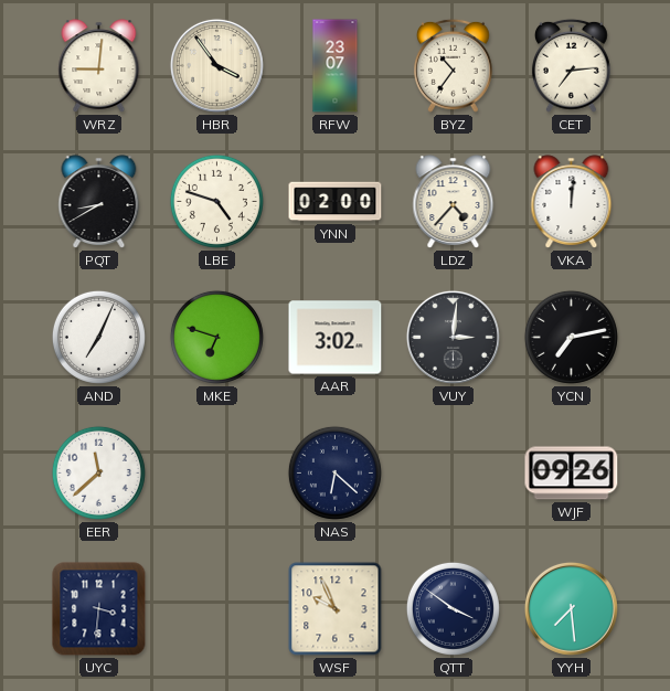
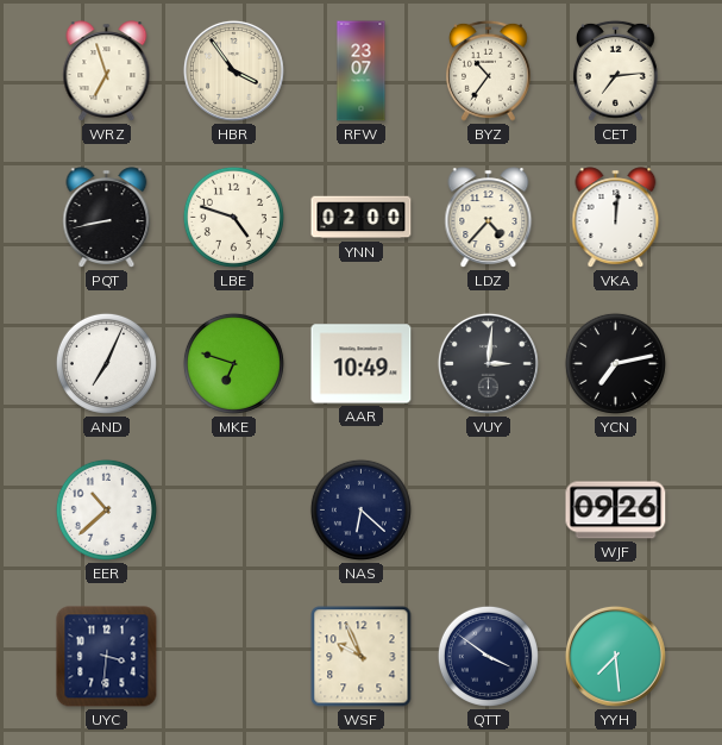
WRZ: 9:01 -> 6:57 (107, 71)
PQT: 8:40 -> 8:43 (107, 218)
AAR: 3:02 -> 10:49 (362, 364)
EER: 11:38 -> 10:38 (106, 509)
